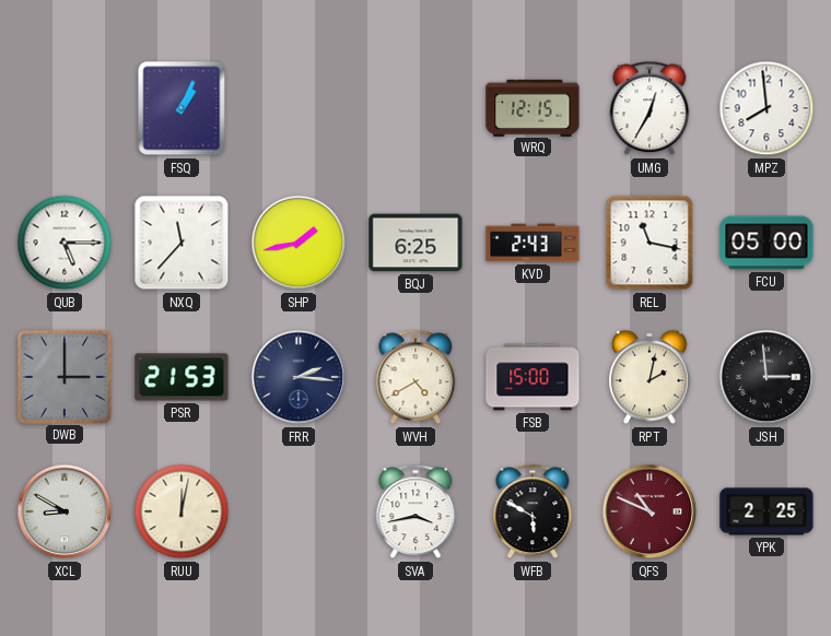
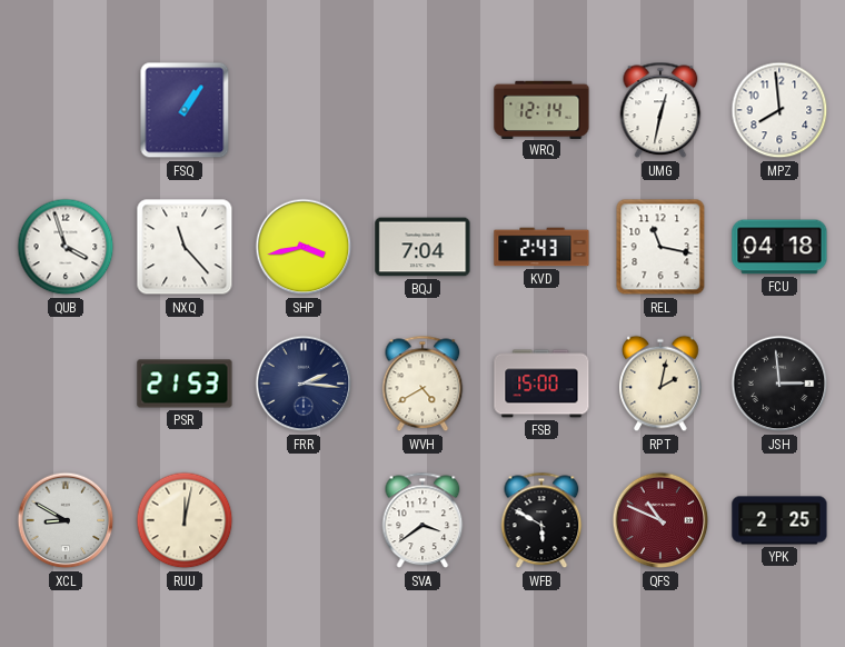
FSQ: 1:04 -> 1:06 (185, 110)
WRQ: 12:15 -> 12:14 (541, 109)
UMG: 12:35 -> 12:32 (660, 110)
QUB: 5:15 -> 3:57 (66, 247)
NXQ: 11:37 -> 11:23 (185, 247)
SHP: 1:43 -> 3:43 (304, 247)
BQJ: 6:25 -> 7:04 (422, 247)
FCU: 05:00 -> 04:18 (779, 247)
DWB: 3:00 -> none (63, 376)
SVA: 3:43 -> 3:39 (422, 520)
